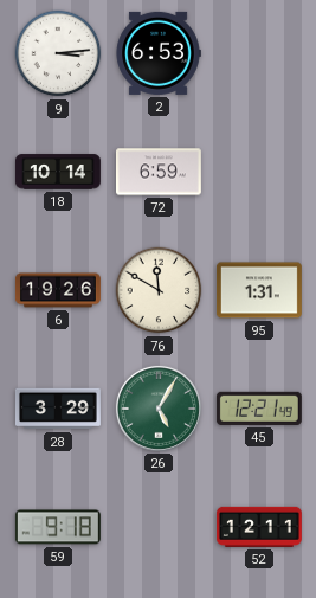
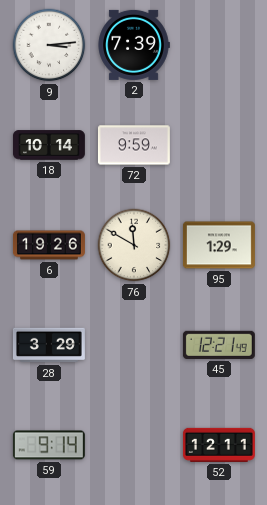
2: 6:53 -> 7:39 (134, 45)
72: 6:59 -> 9:59 (134, 145)
95: 1:31 -> 1:29 (219, 245)
26: 5:05 -> none (159, 409)
59: 9:18 -> 9:14 (49, 445)
